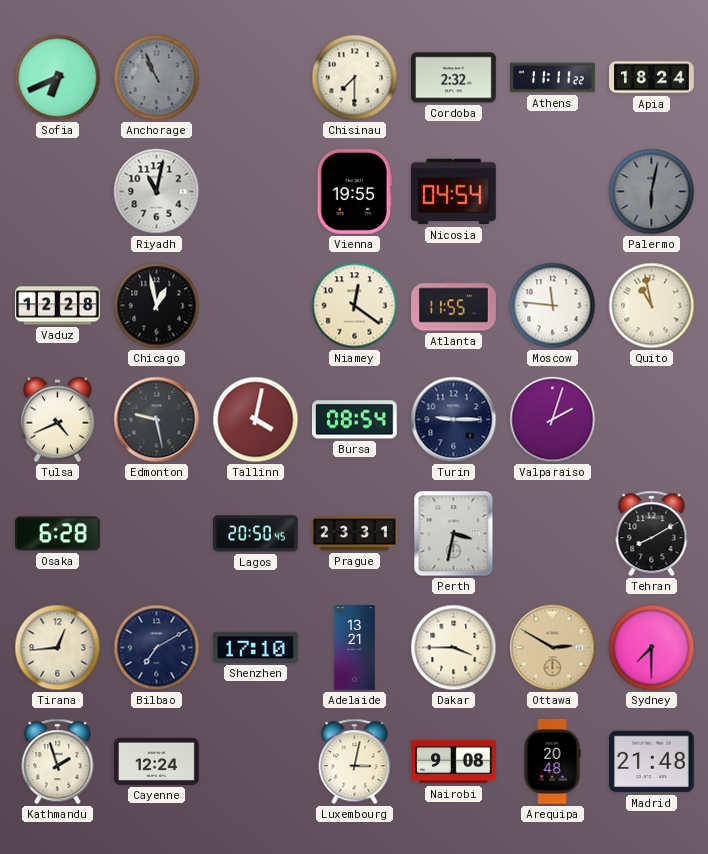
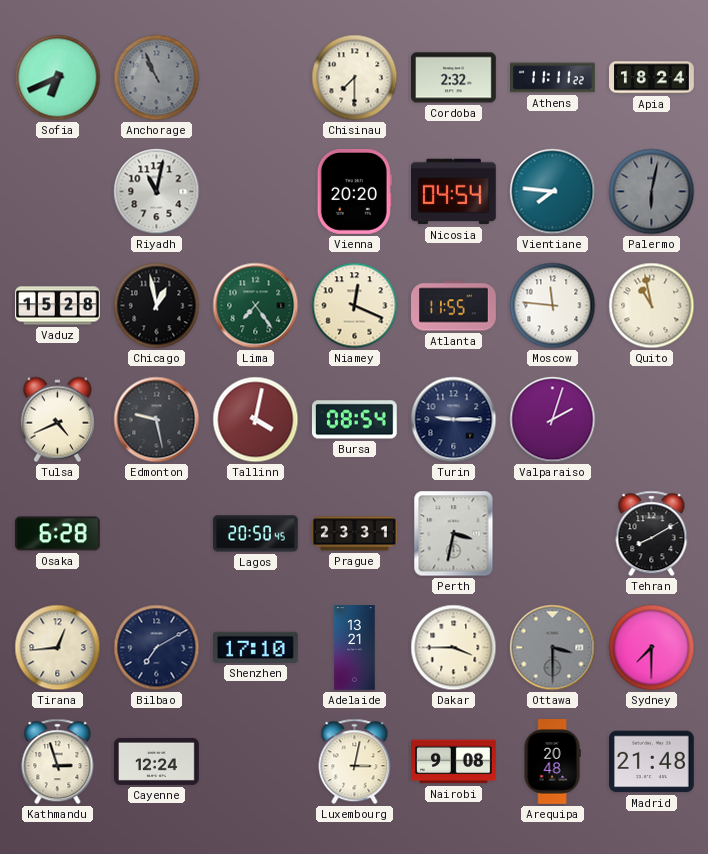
Vienna: 19:55 -> 20:20 (354, 192)
Vientiane: none -> 7:46 (553, 192)
Vaduz: 12:28 -> 15:28 (58, 306)
Lima: none -> 7:24 (256, 306)
Niamey: 12:21 -> 12:19 (355, 306)
Ottawa: 2:50 -> 3:30 (553, 648)
Ottawa dial: champagne -> grey (553, 648)
Kathmandu: 1:57 -> 2:57 (58, 762)
